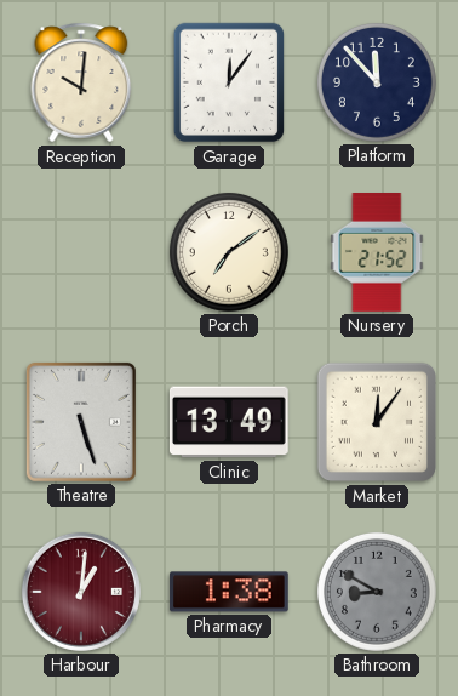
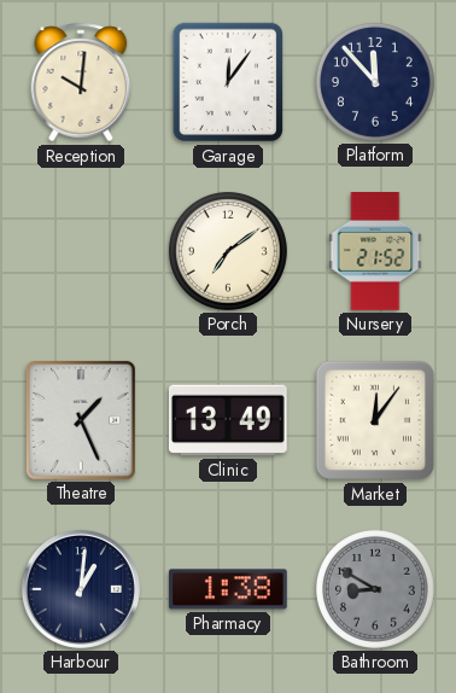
Theatre: 5:27 -> 1:26 (81, 420)
Harbour dial: burgundy -> navy (81, 589)
